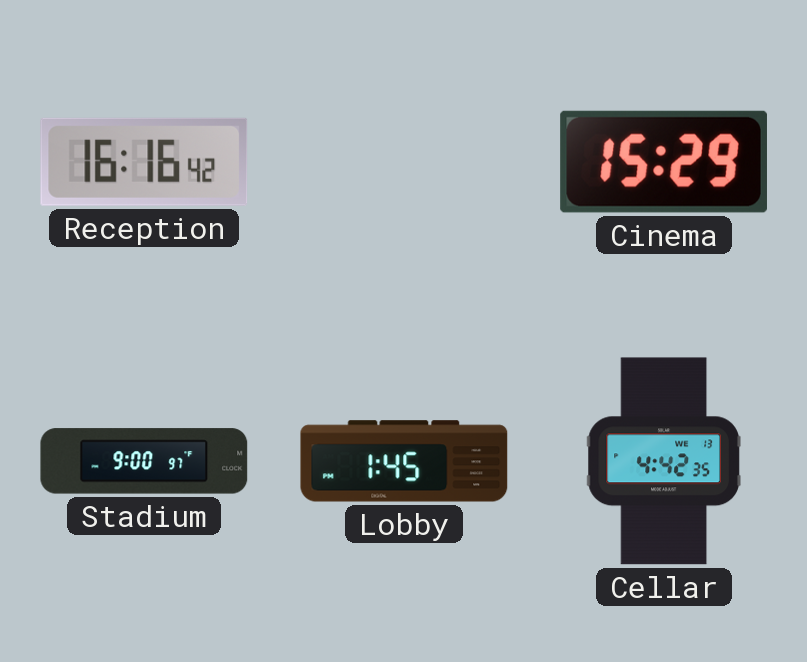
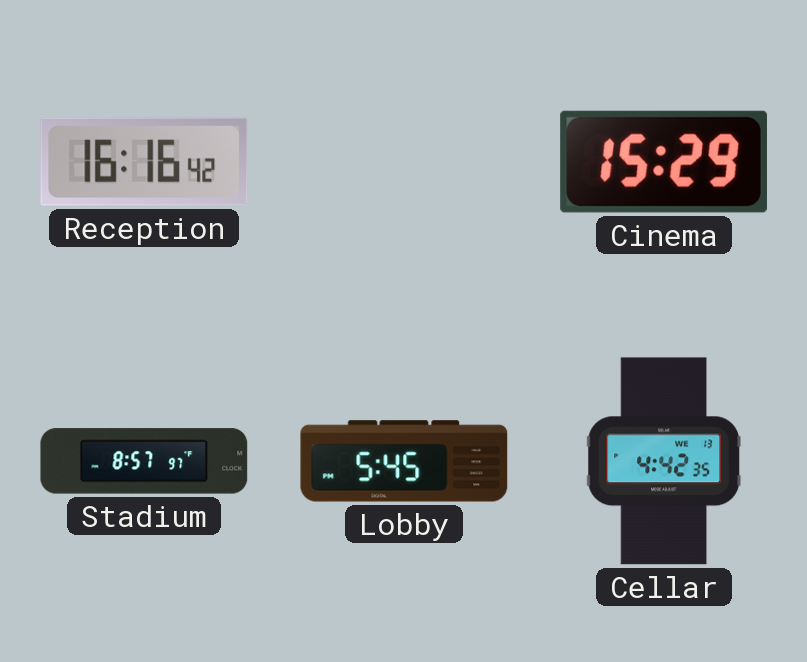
Stadium: 9:00 -> 8:57 (144, 461)
Lobby: 1:45 -> 5:45 (404, 461)
